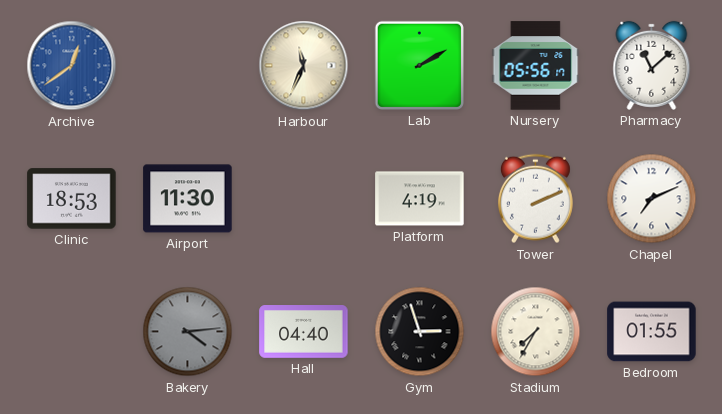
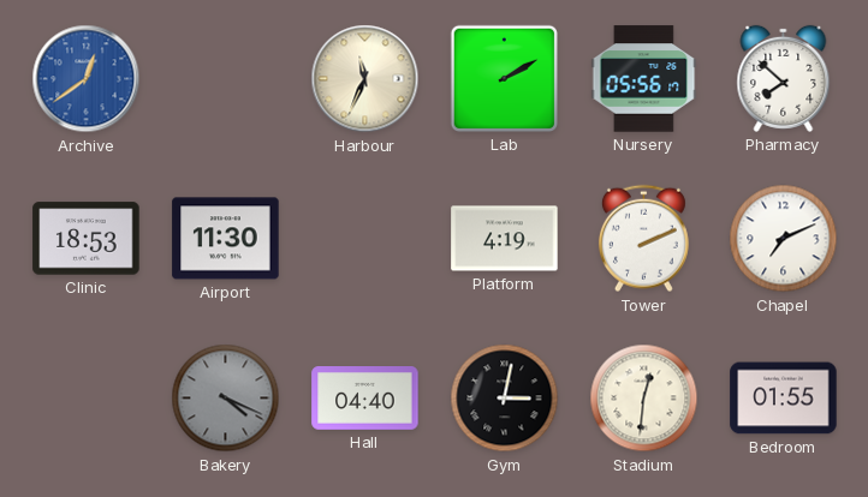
Pharmacy: 11:08 -> 7:52 (784, 78)
Bakery: 4:14 -> 4:19 (226, 399)
Gym: 2:57 -> 3:02 (505, 399)
Stadium: 7:35 -> 12:31 (644, 399)
